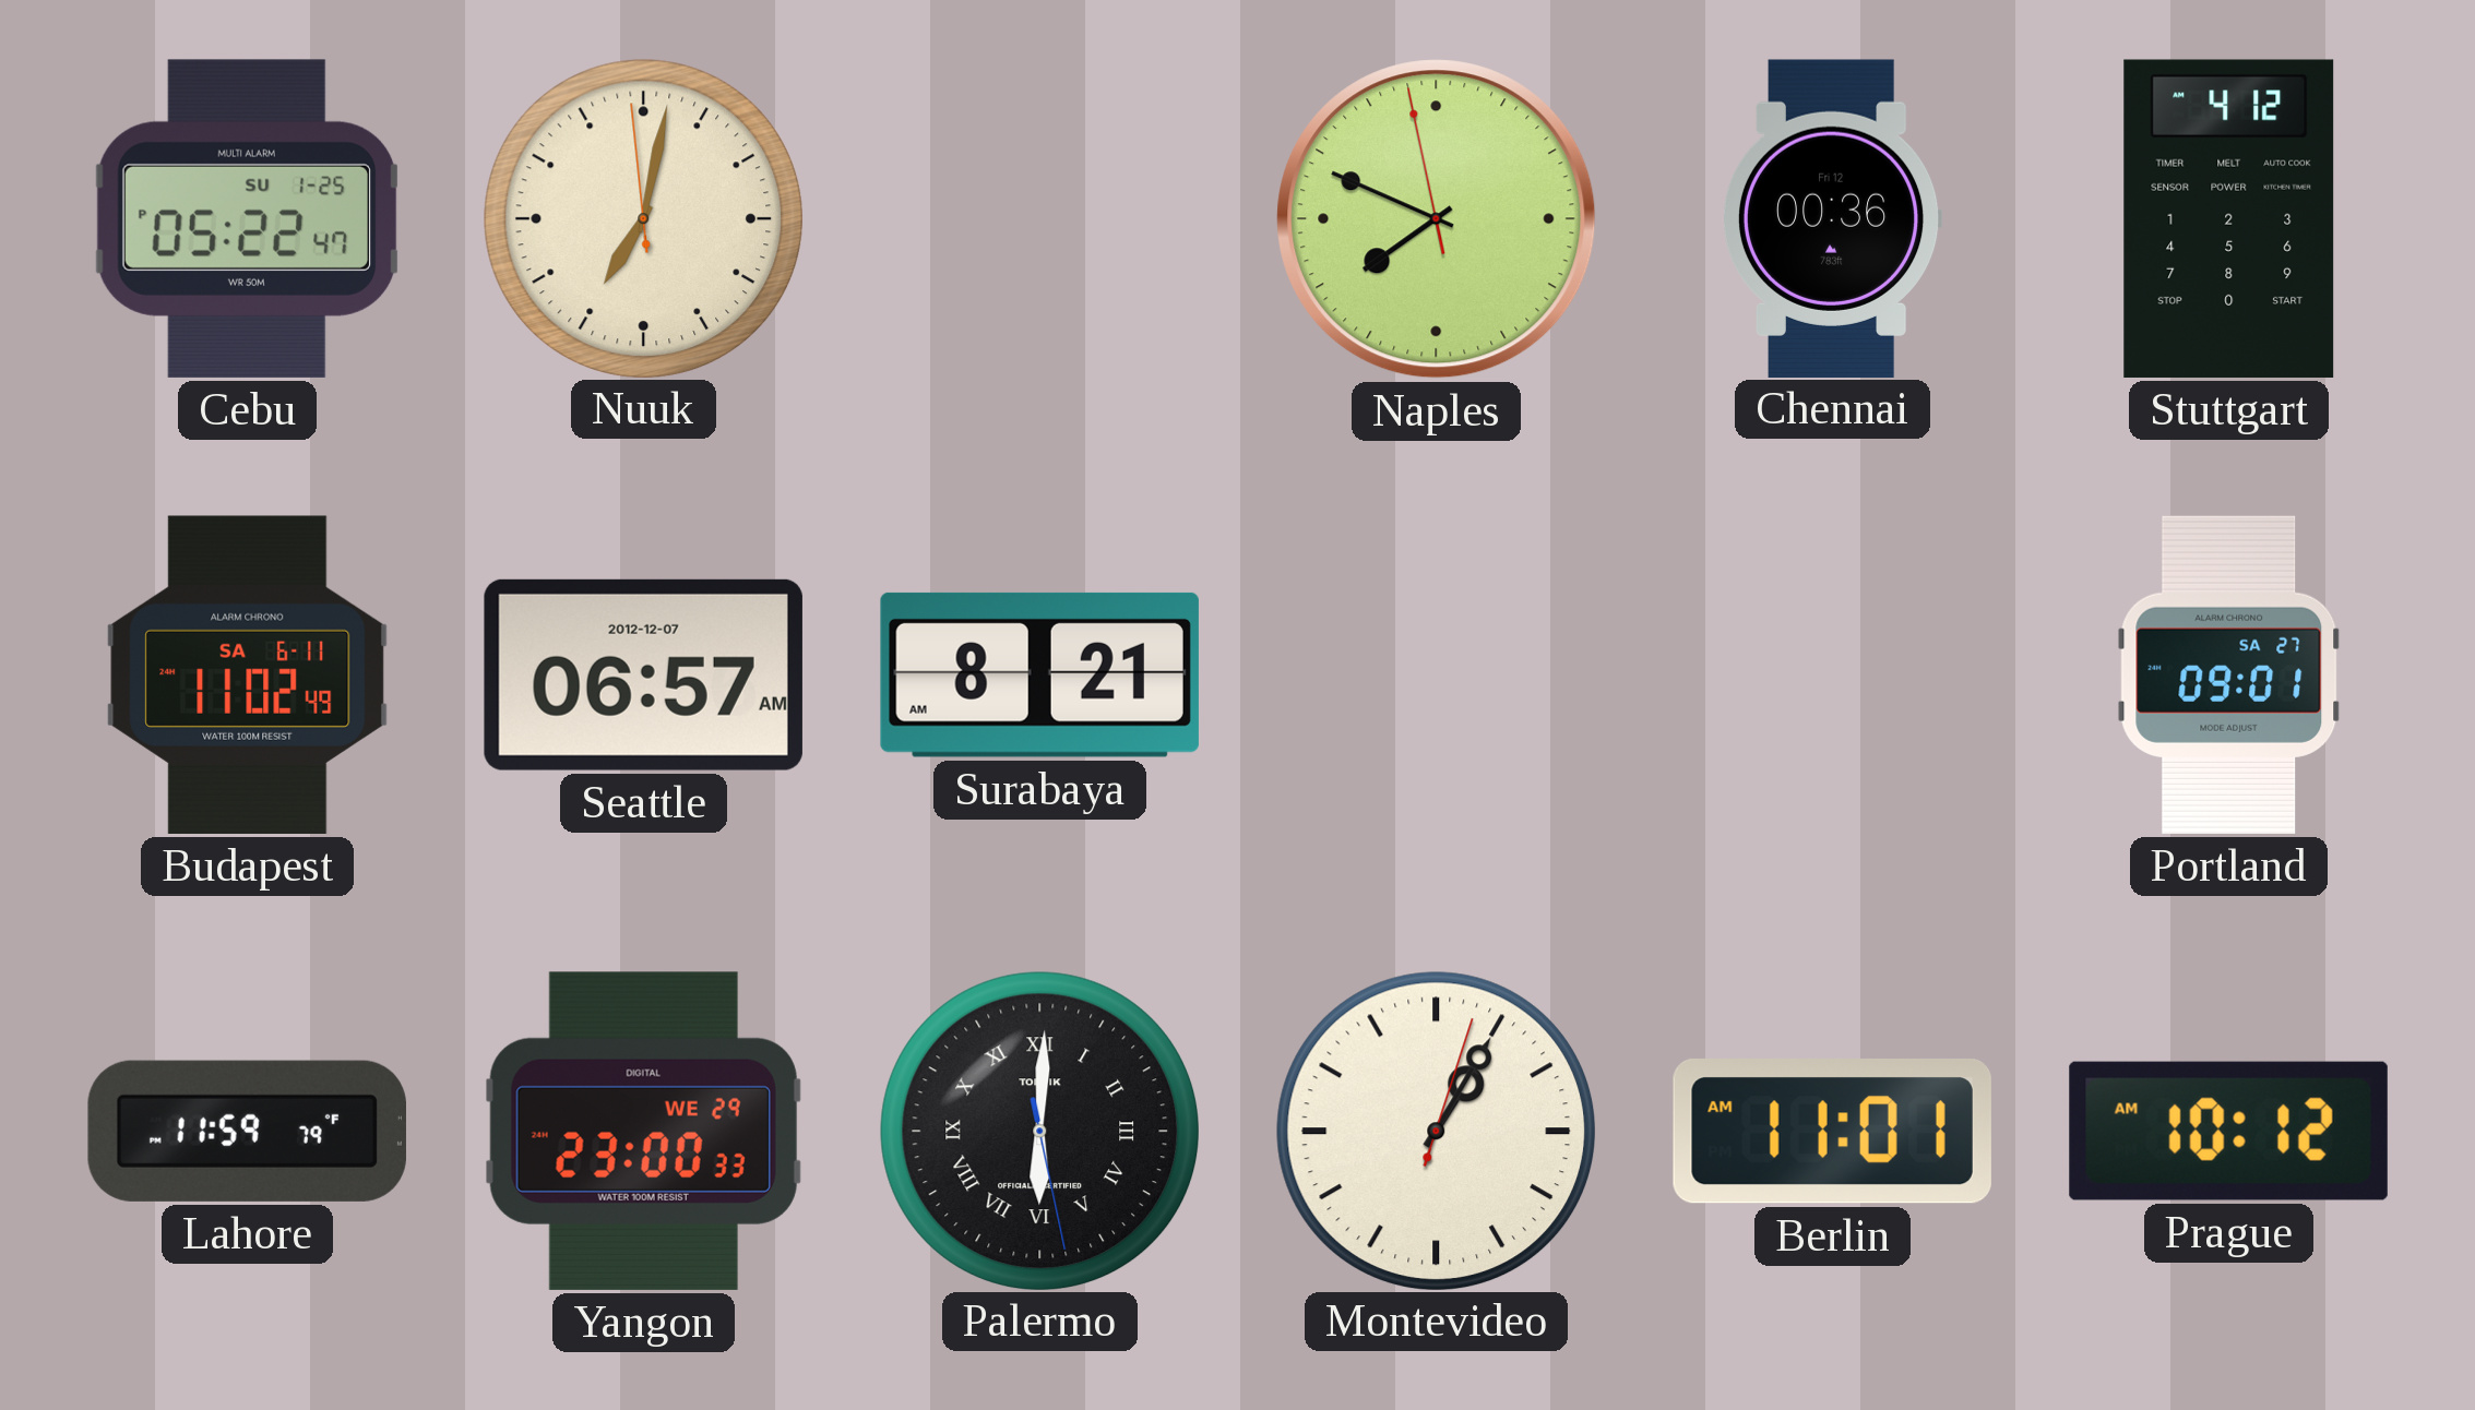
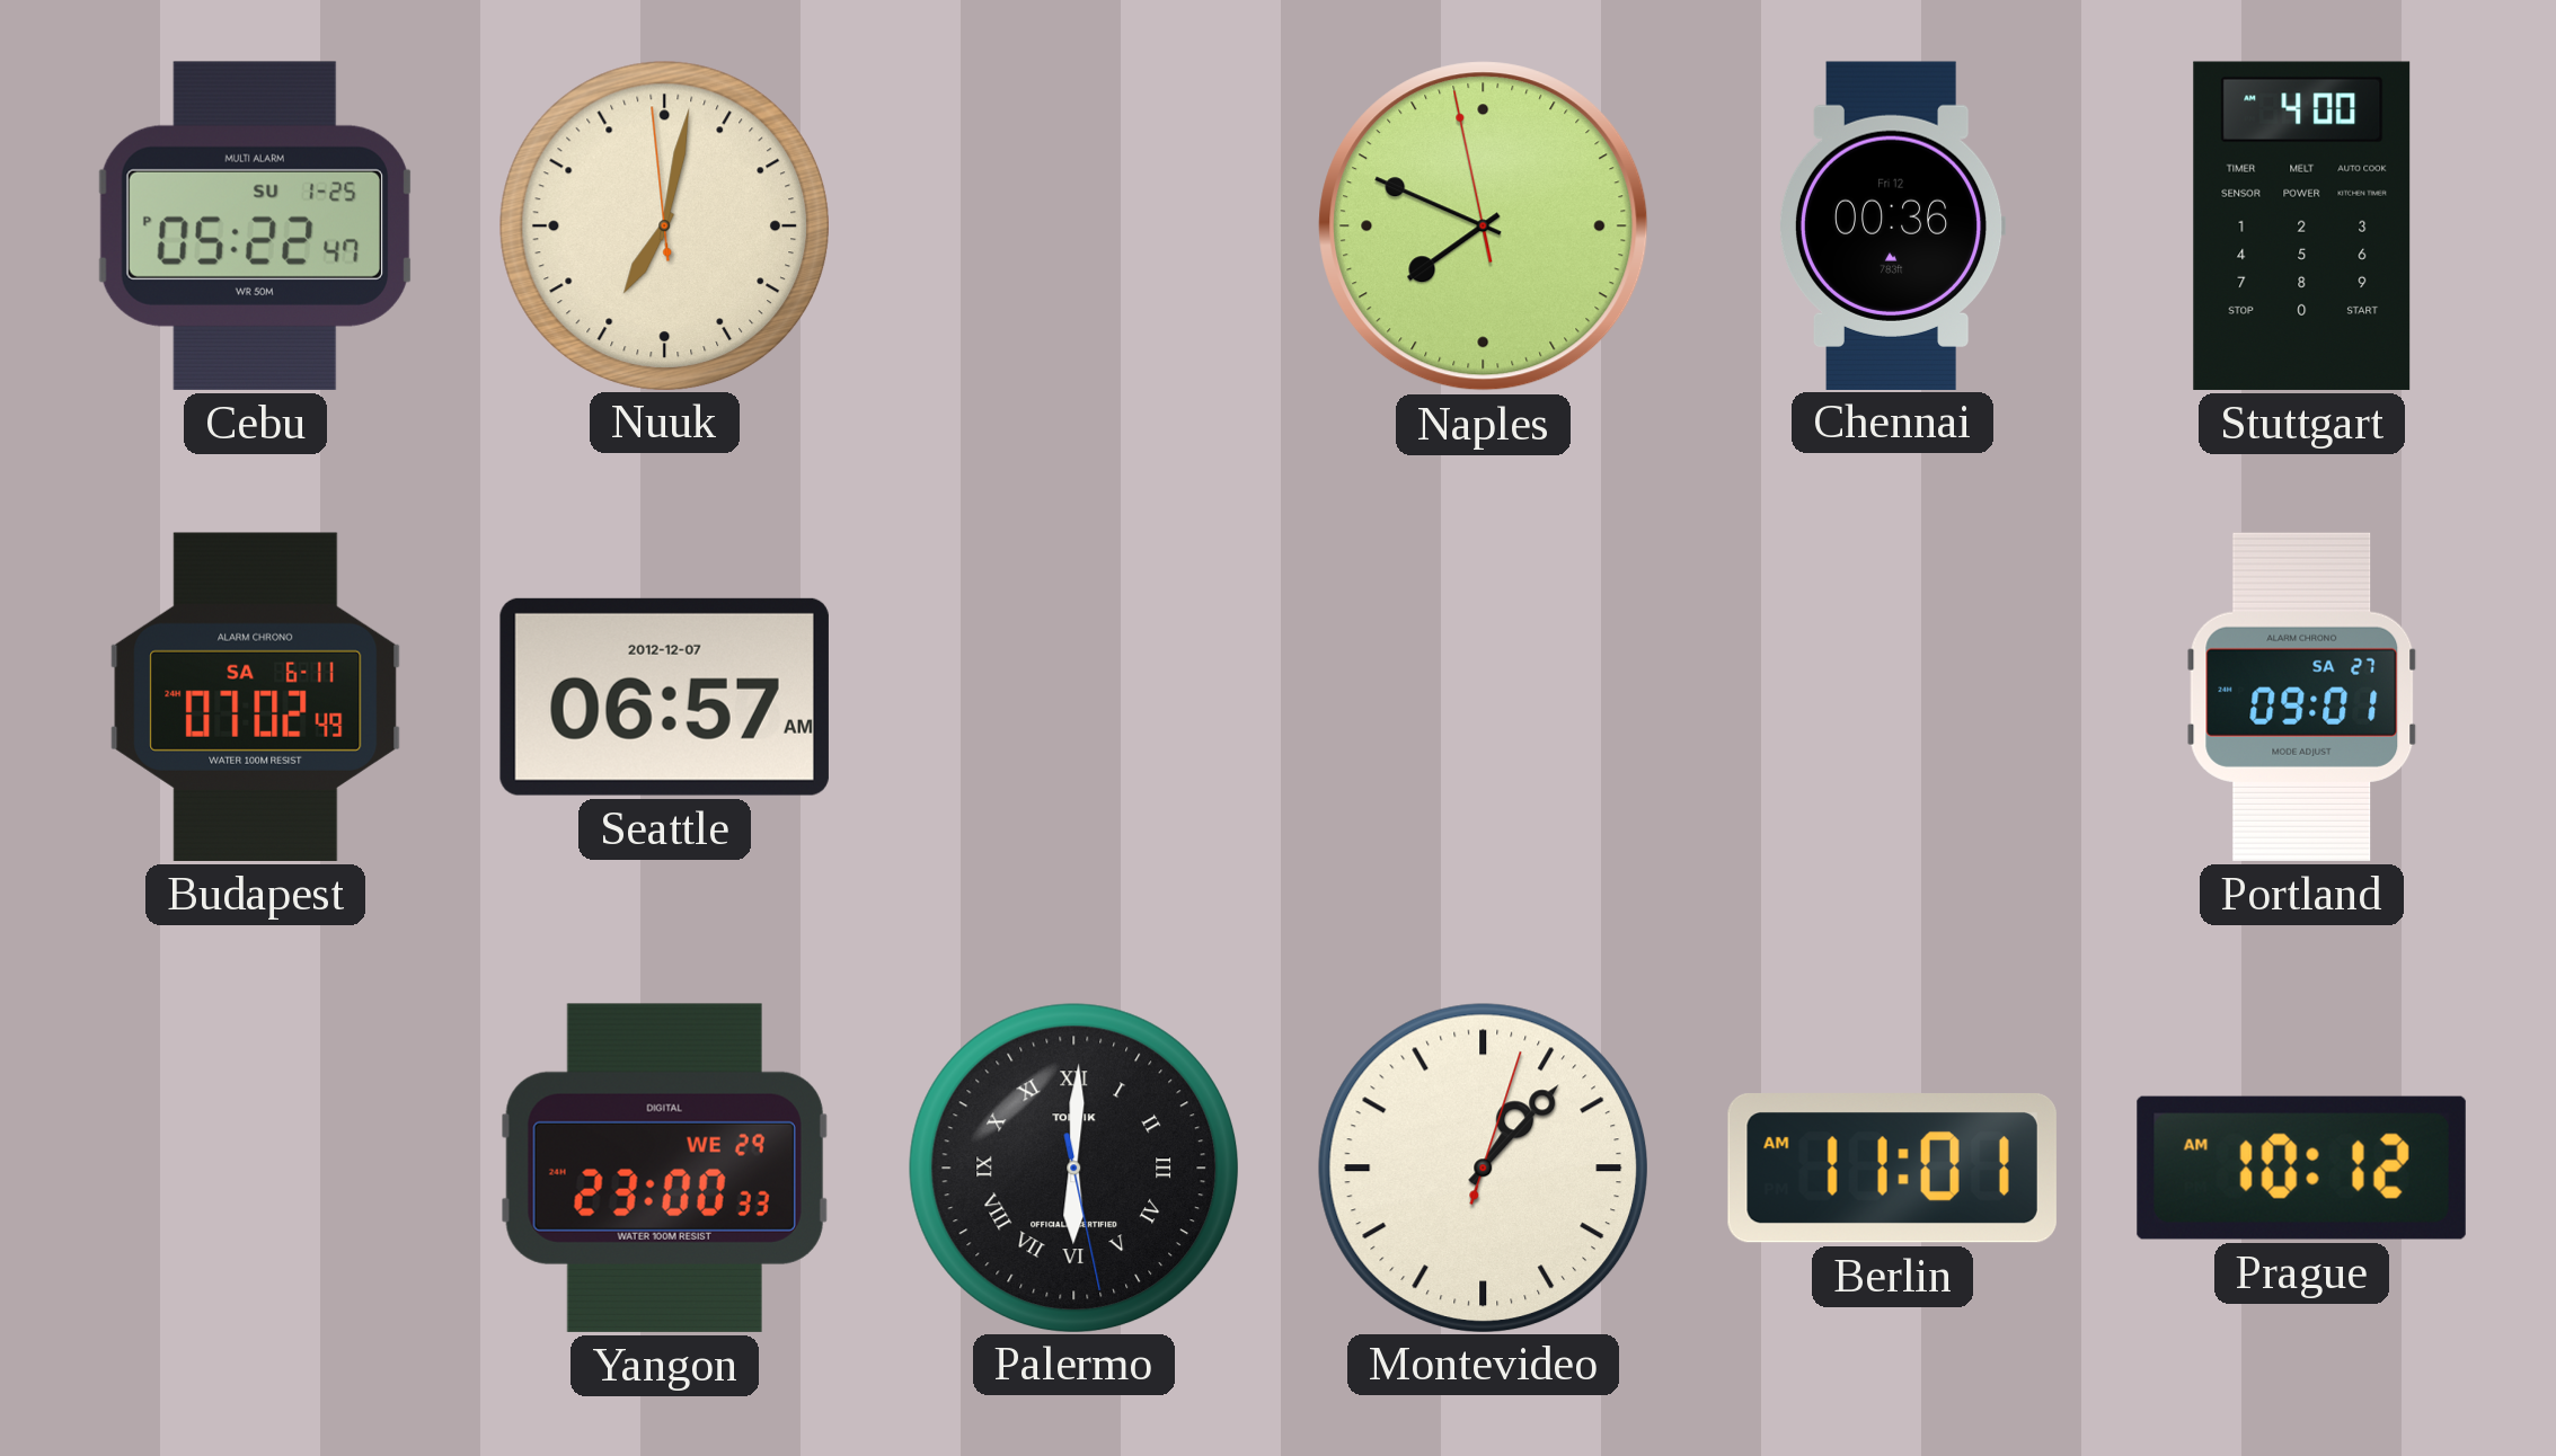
Stuttgart: 4:12 -> 4:00 (2302, 225)
Budapest: 11:02 -> 07:02 (256, 696)
Surabaya: 8:21 -> none (1039, 674)
Lahore: 11:59 -> none (247, 1131)
Montevideo: 1:05 -> 1:07 (1483, 1168)
